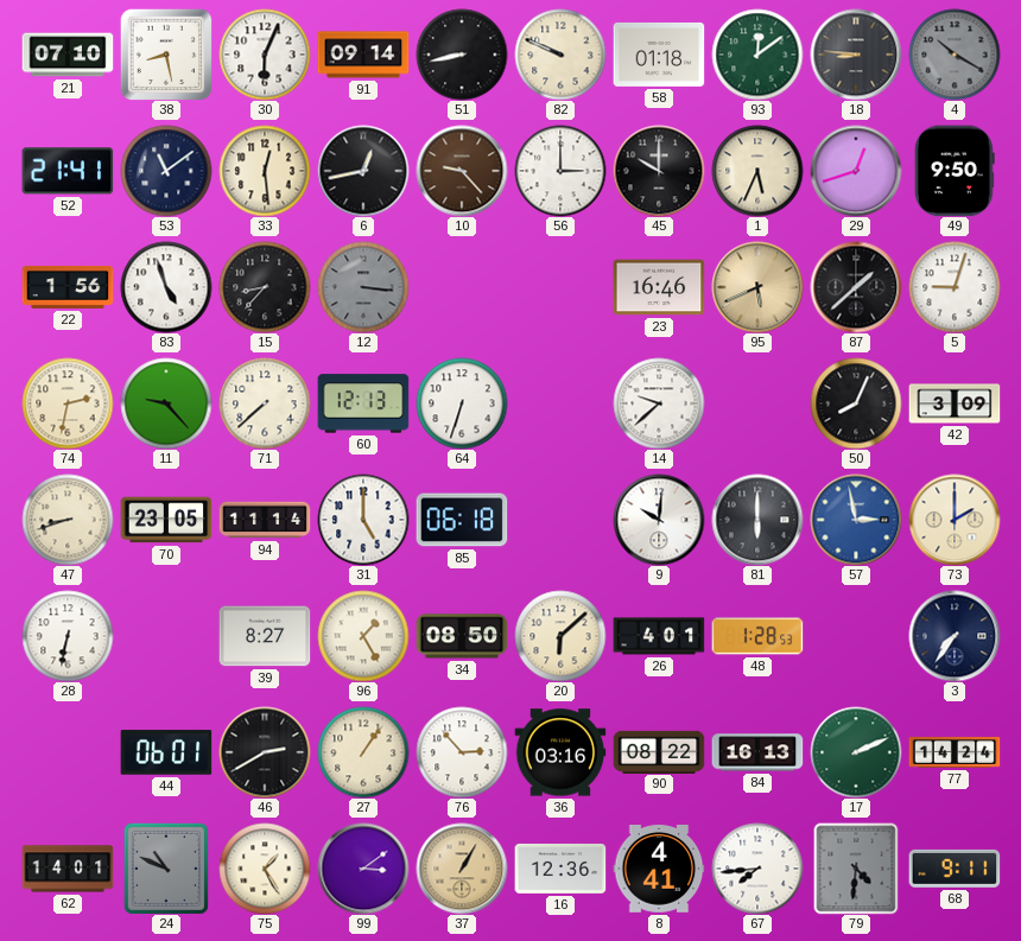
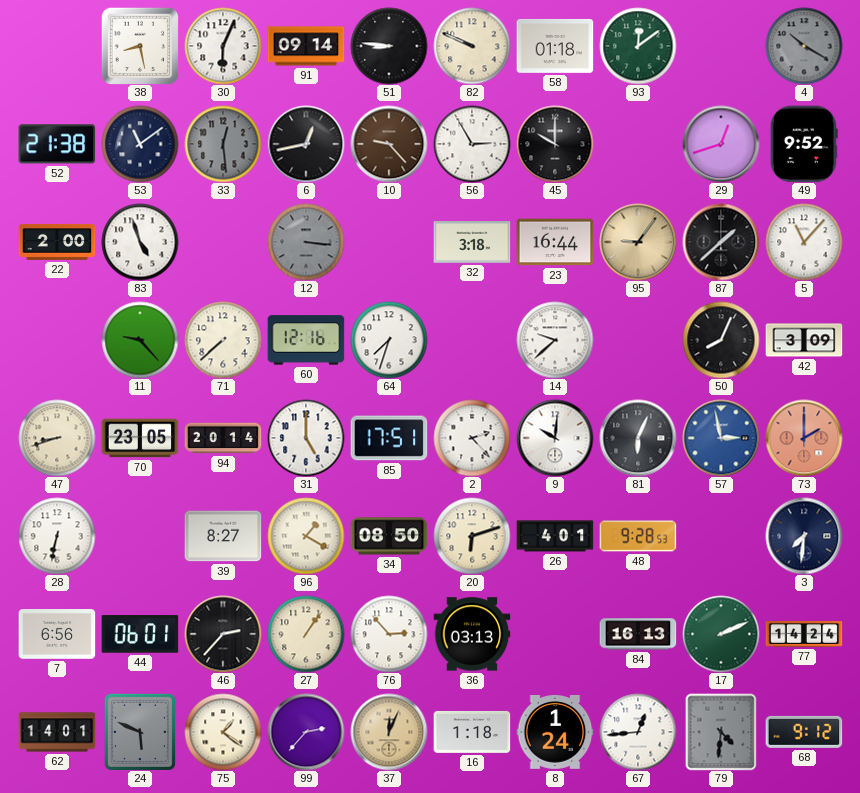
21: 07:10 -> none (68, 55)
51: 8:43 -> 8:46 (389, 46)
18: 8:46 -> none (856, 55)
52: 21:41 -> 21:38 (57, 144)
33 dial: cream -> grey (223, 144)
56: 3:00 -> 2:55 (472, 144)
1: 5:34 -> none (757, 171)
49: 9:50 -> 9:52 (804, 144)
22: 1:56 -> 2:00 (57, 242)
15: 8:37 -> none (265, 287)
32: none -> 3:18 (472, 242)
23: 16:46 -> 16:44 (555, 242)
95: 5:41 -> 9:06 (638, 242)
5: 9:03 -> 11:07 (804, 242)
74: 2:32 -> none (68, 403)
60: 12:13 -> 12:16 (306, 340)
64: 6:33 -> 7:33 (389, 340)
94: 11:14 -> 20:14 (223, 438)
85: 06:18 -> 17:51 (389, 438)
2: none -> 2:23 (472, 438)
81: 6:00 -> 6:04 (638, 438)
73 dial: cream -> salmon (804, 438)
96: 1:25 -> 1:20 (306, 536)
20: 6:08 -> 6:12 (472, 536)
48: 1:28 -> 9:28 (638, 536)
3: 7:36 -> 7:31 (804, 536)
7: none -> 6:56 (57, 634)
46: 2:40 -> 2:37 (223, 634)
36: 03:16 -> 03:13 (472, 634)
90: 08:22 -> none (659, 751)
24: 10:49 -> 5:49 (140, 732)
75: 1:25 -> 1:21 (223, 732)
99: 3:09 -> 2:37 (306, 732)
37: 1:05 -> 12:04 (389, 732)
16: 12:36 -> 1:18 (472, 732)
8: 4:41 -> 1:24 (555, 733)
67: 7:44 -> 12:44 (638, 732)
68: 9:11 -> 9:12 (804, 732)
